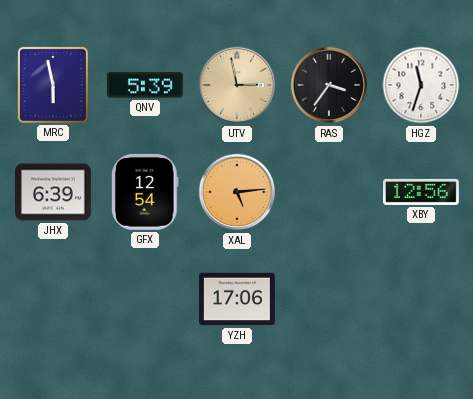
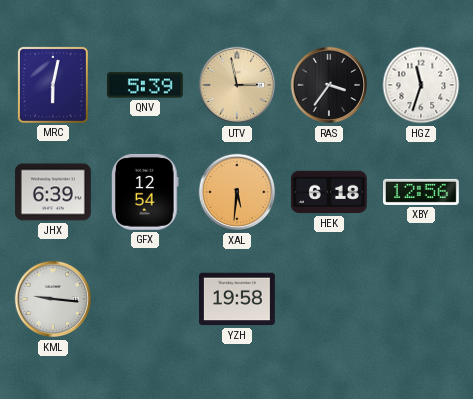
MRC: 5:58 -> 6:02 (53, 85)
XAL: 5:14 -> 5:31 (237, 192)
HEK: none -> 6:18 (329, 192)
KML: none -> 9:16 (53, 299)
YZH: 17:06 -> 19:58 (238, 299)
